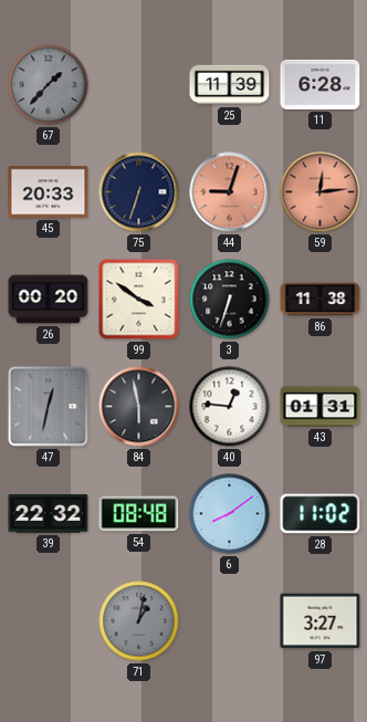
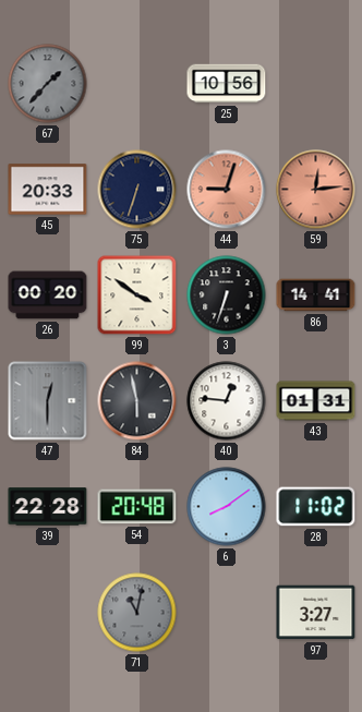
25: 11:39 -> 10:56 (227, 84)
11: 6:28 -> none (321, 84)
86: 11:38 -> 14:41 (316, 295)
47: 12:32 -> 12:30 (48, 401)
39: 22:32 -> 22:28 (48, 507)
54: 08:48 -> 20:48 (137, 507)
71: 1:02 -> 11:02 (137, 613)
